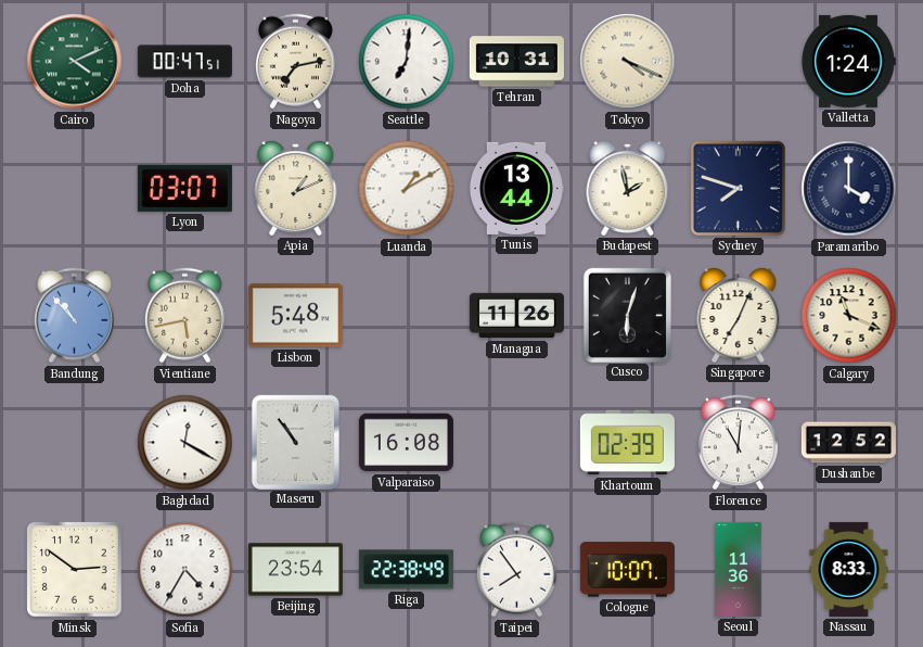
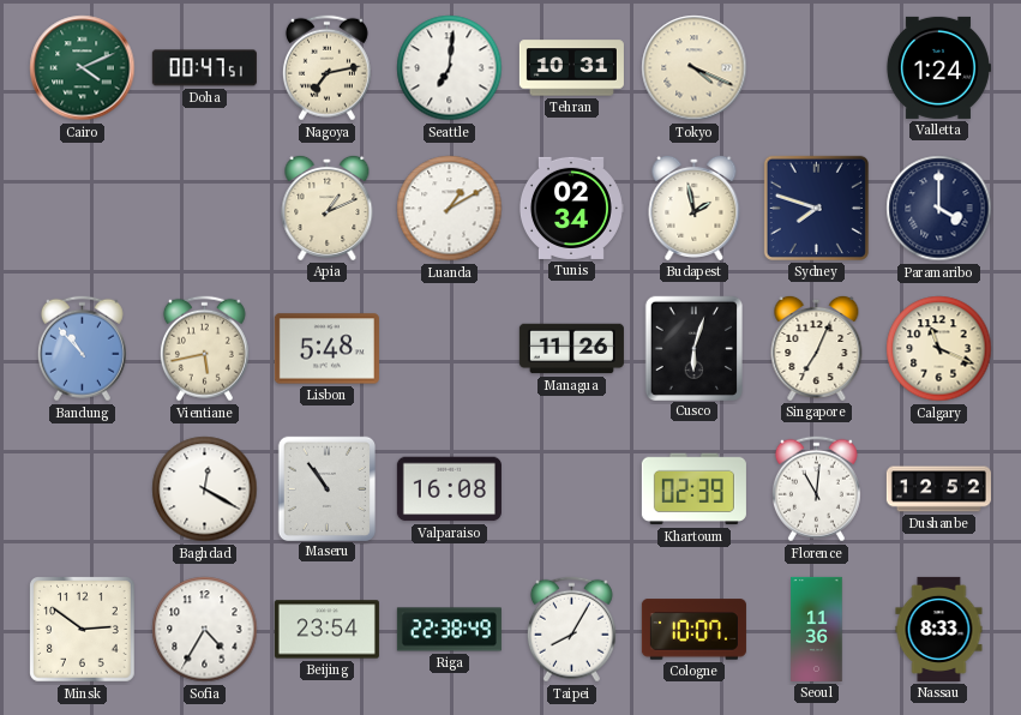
Lyon: 03:07 -> none (184, 188)
Tunis: 13:44 -> 02:34 (571, 208)
Taipei: 7:54 -> 8:05 (571, 630)
